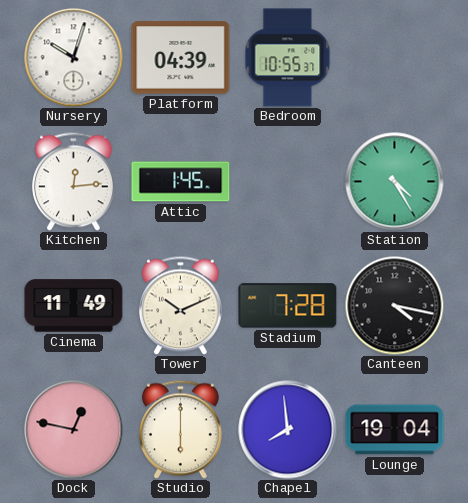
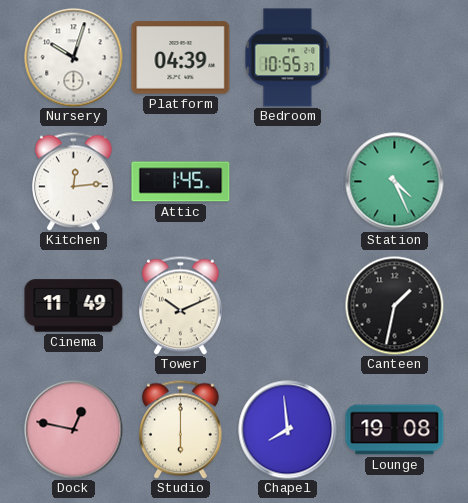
Station: 4:25 -> 4:26 (395, 182)
Stadium: 7:28 -> none (288, 306)
Canteen: 4:17 -> 1:32 (395, 306)
Lounge: 19:04 -> 19:08 (395, 430)
